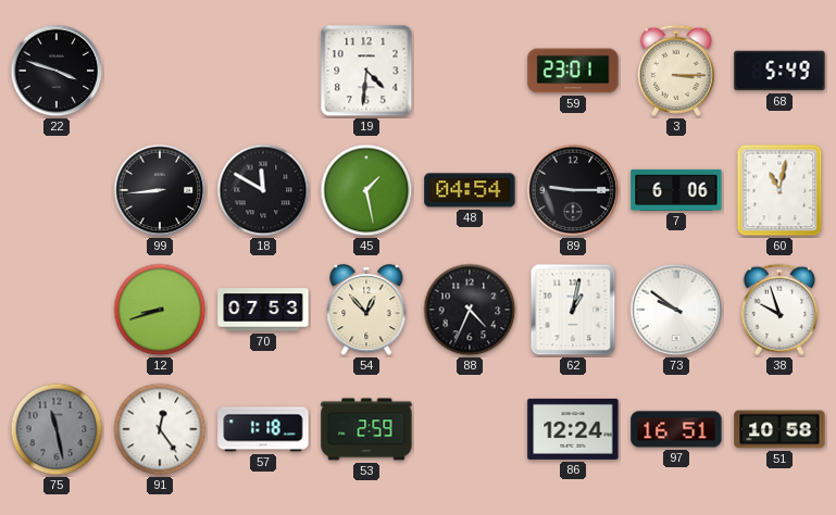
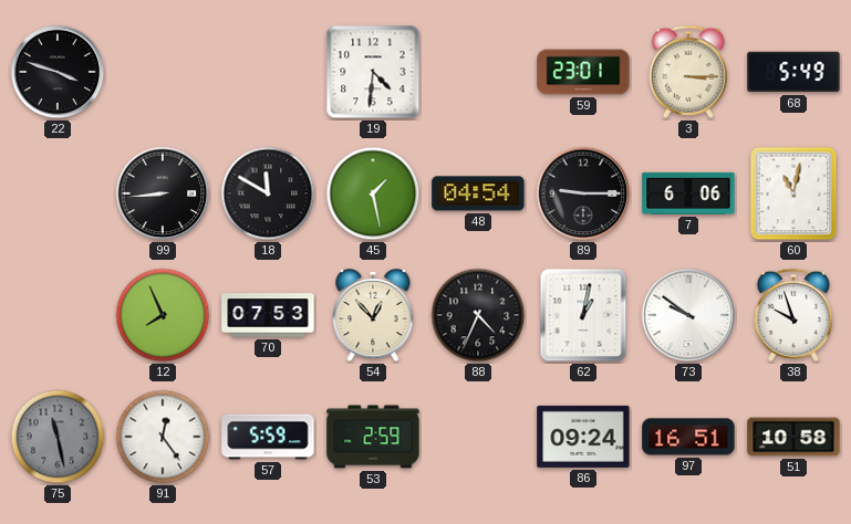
12: 8:42 -> 7:56 (163, 315)
57: 1:18 -> 5:59 (268, 437)
86: 12:24 -> 09:24 (583, 437)
